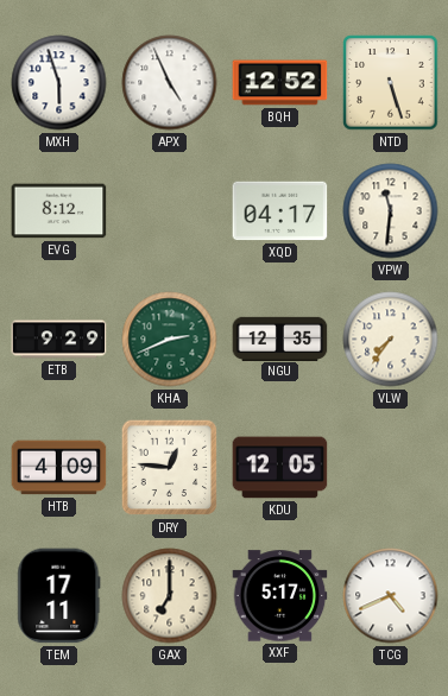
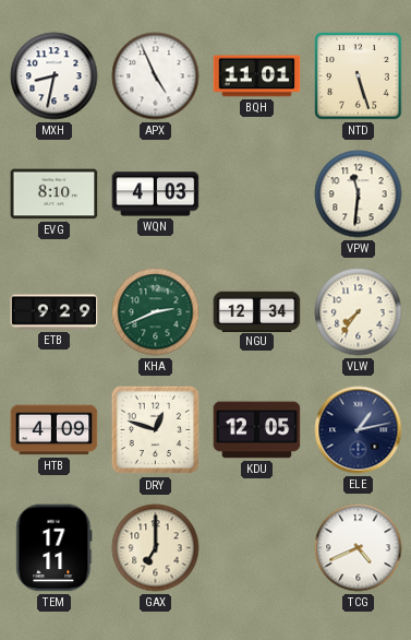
MXH: 5:57 -> 8:32 (55, 76)
BQH: 12:52 -> 11:01 (257, 76)
EVG: 8:12 -> 8:10 (55, 194)
WQN: none -> 4:03 (156, 194)
XQD: 04:17 -> none (280, 211)
NGU: 12:35 -> 12:34 (257, 311)
DRY: 12:46 -> 12:48 (156, 430)
ELE: none -> 1:13 (359, 430)
XXF: 5:17 -> none (280, 596)
